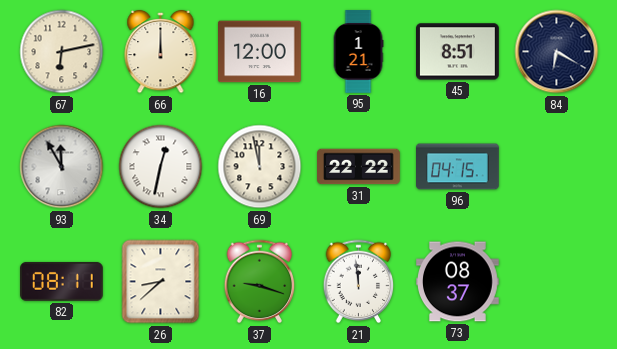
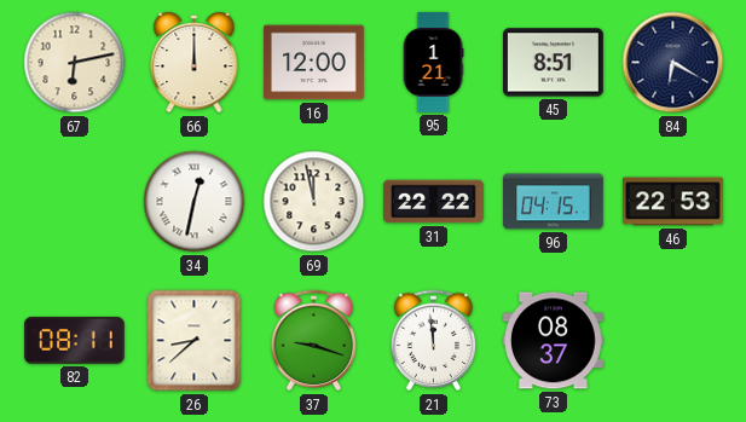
93: 11:55 -> none (62, 167)
46: none -> 22:53 (673, 202)
